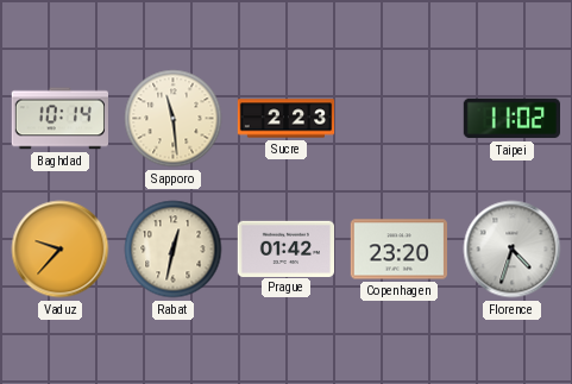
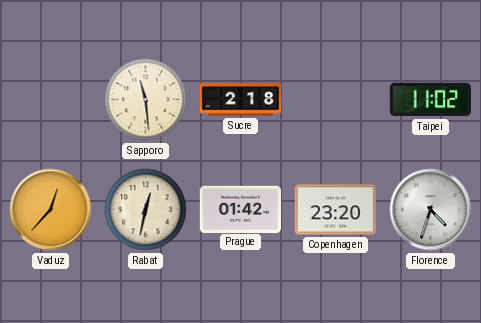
Baghdad: 10:14 -> none (59, 119)
Sucre: 2:23 -> 2:18 (241, 100)
Vaduz: 9:37 -> 12:37 (51, 210)
